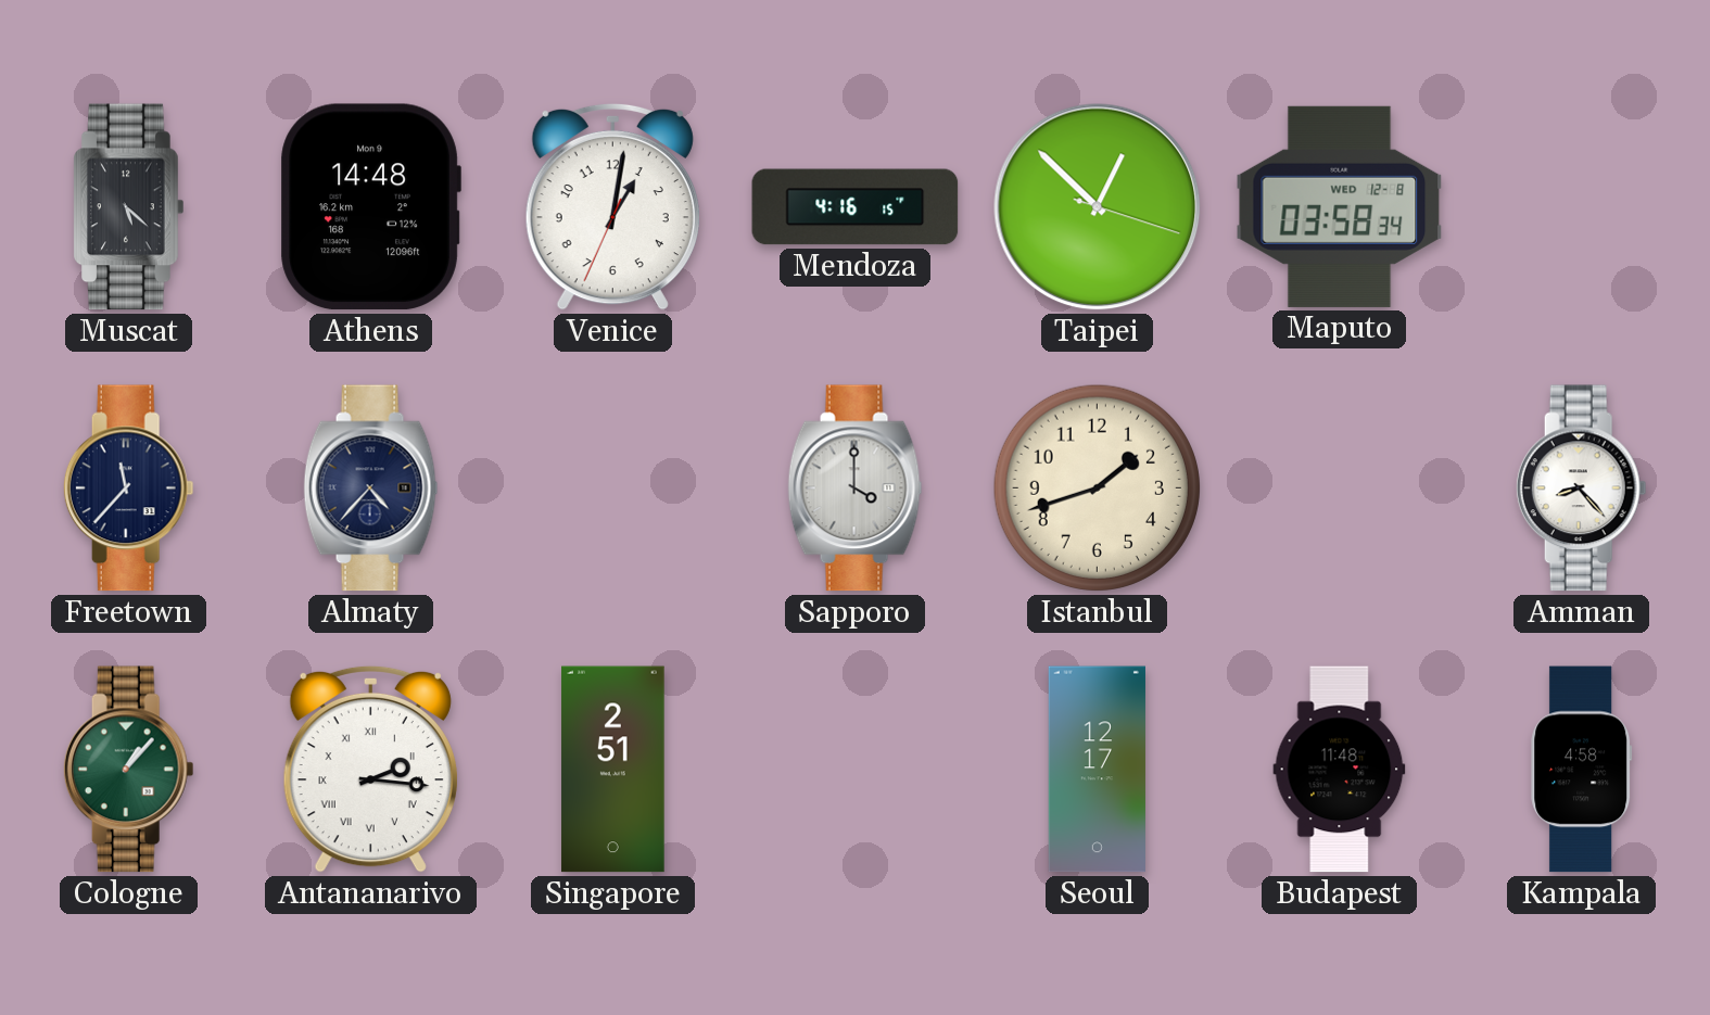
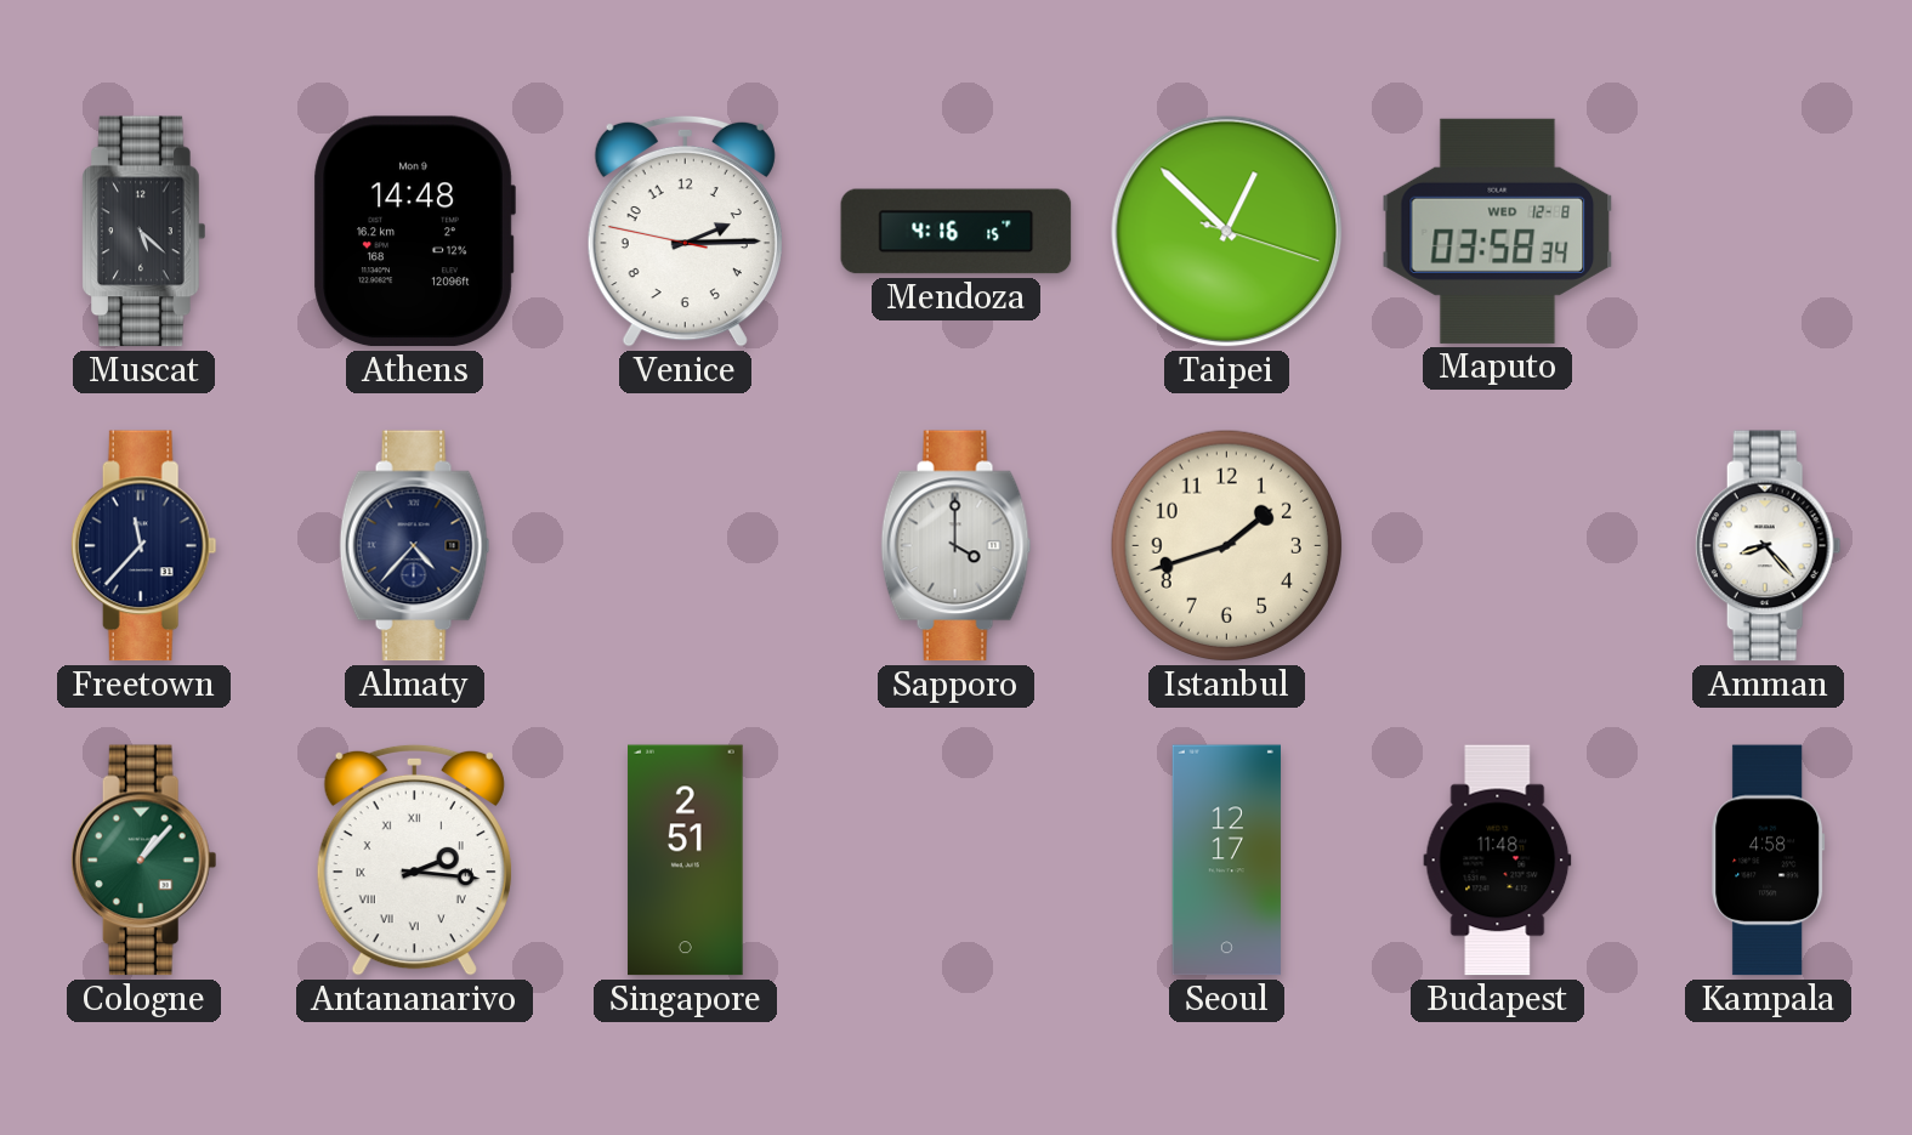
Venice: 1:01 -> 2:14 (685, 231)
